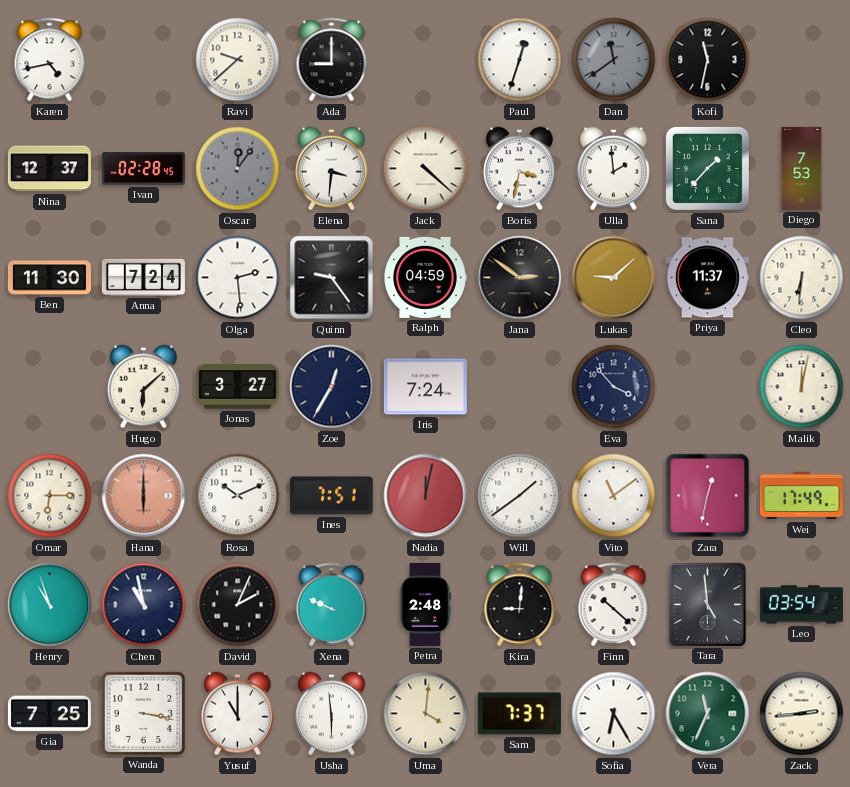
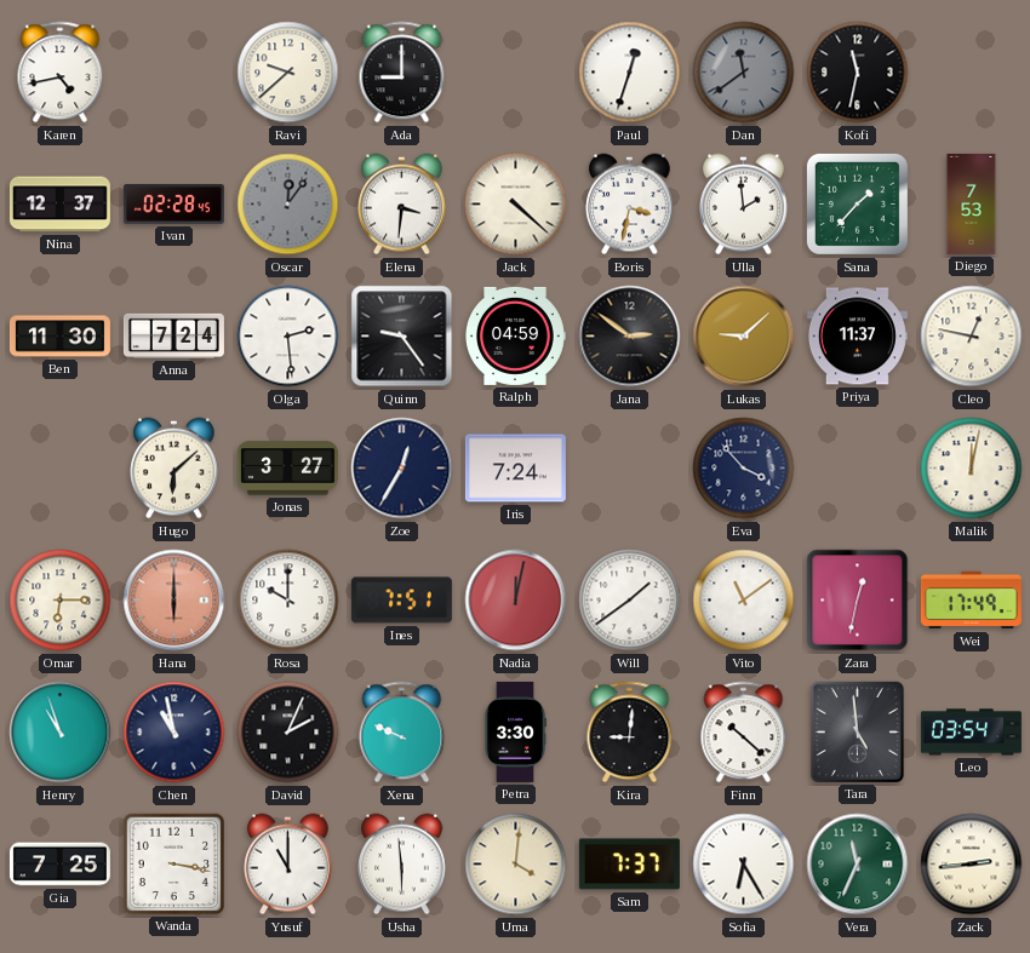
Cleo: 6:31 -> 12:47 (972, 337)
Rosa: 10:11 -> 10:00 (288, 601)
Petra: 2:48 -> 3:30 (515, 731)
